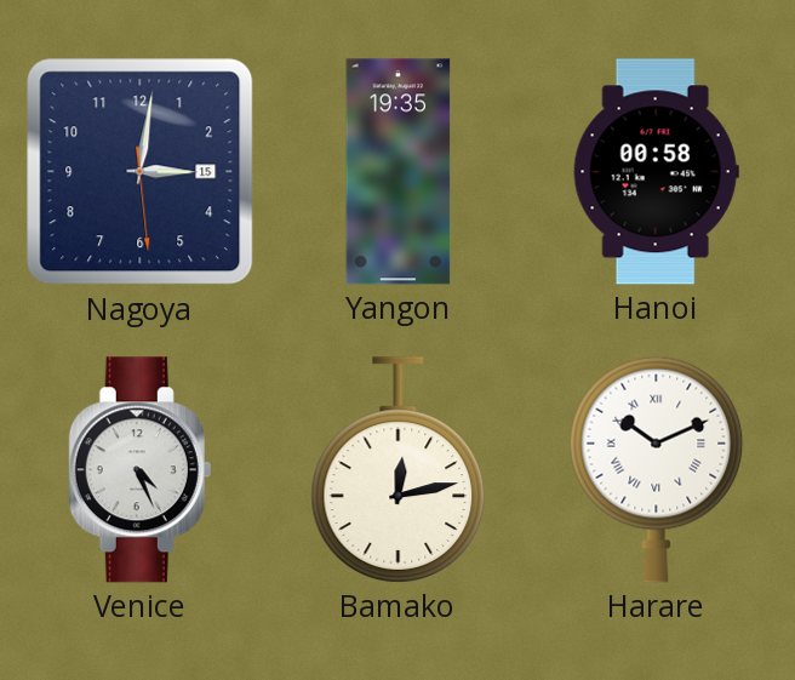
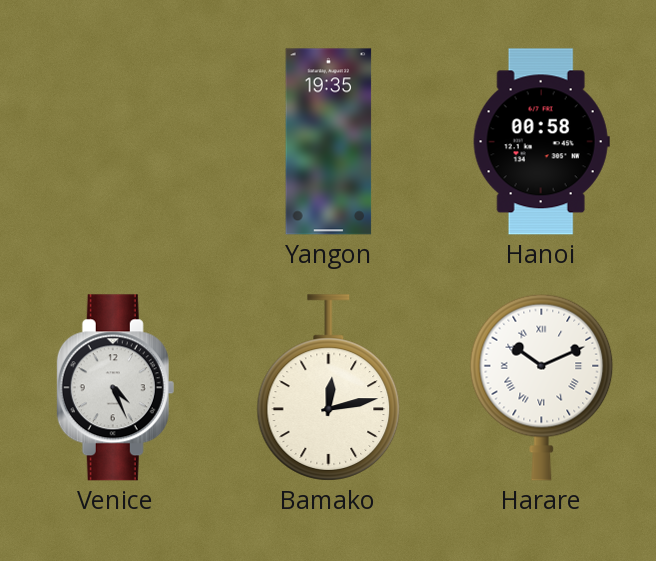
Nagoya: 3:01 -> none (141, 172)
